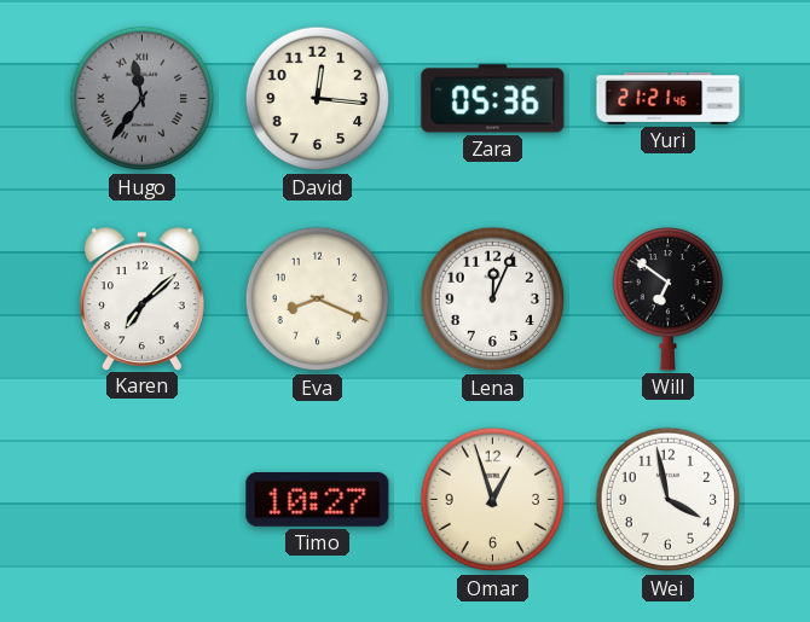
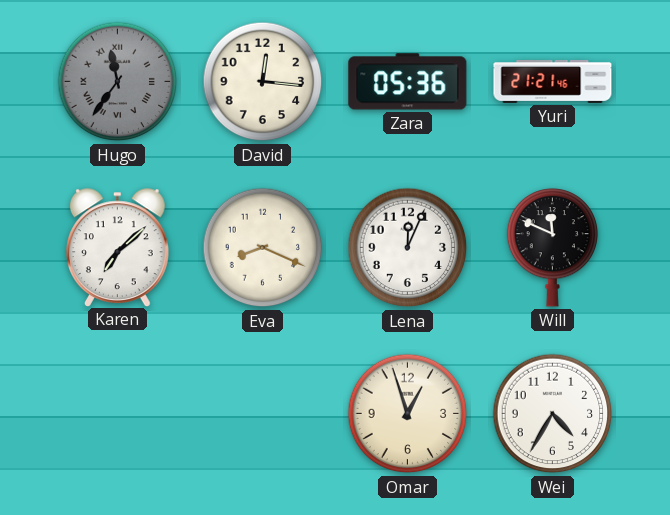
Will: 6:51 -> 11:49 (553, 248)
Timo: 10:27 -> none (318, 500)
Wei: 3:58 -> 4:35 (553, 414)
